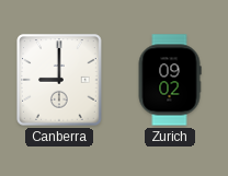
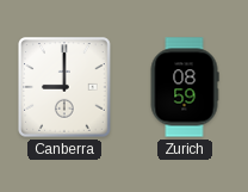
Zurich: 09:02 -> 08:59 (185, 87)
